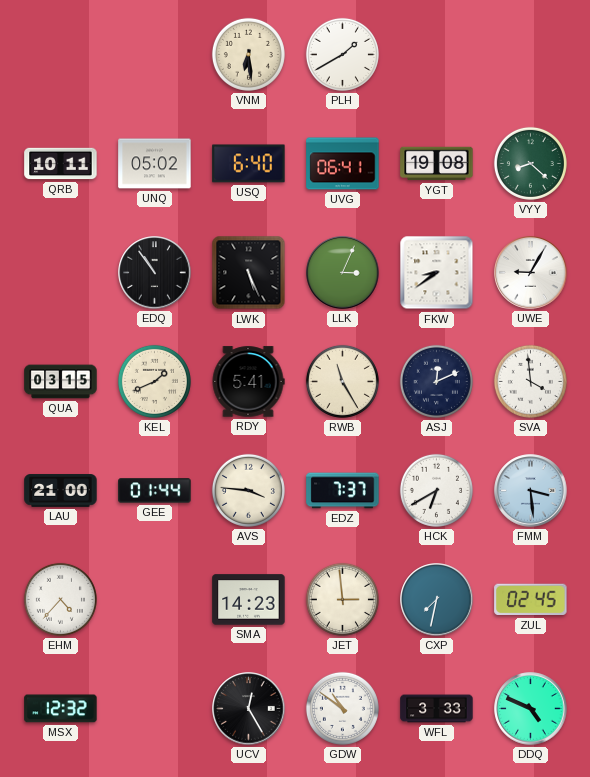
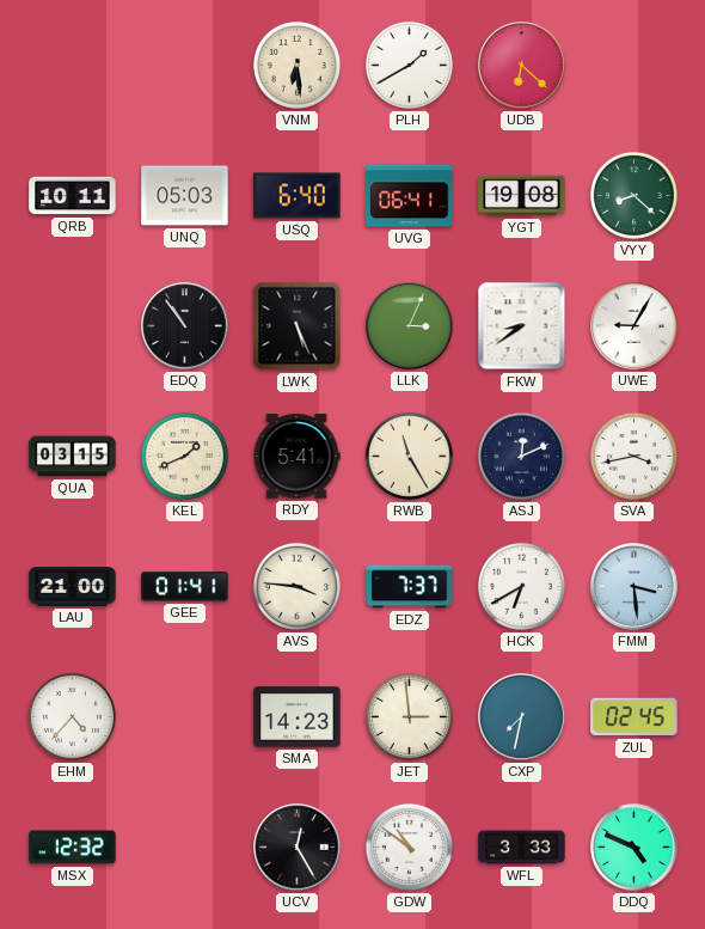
UDB: none -> 6:22 (522, 66)
UNQ: 05:02 -> 05:03 (185, 196)
SVA: 3:59 -> 3:43 (633, 456)
GEE: 01:44 -> 01:41 (185, 587)
